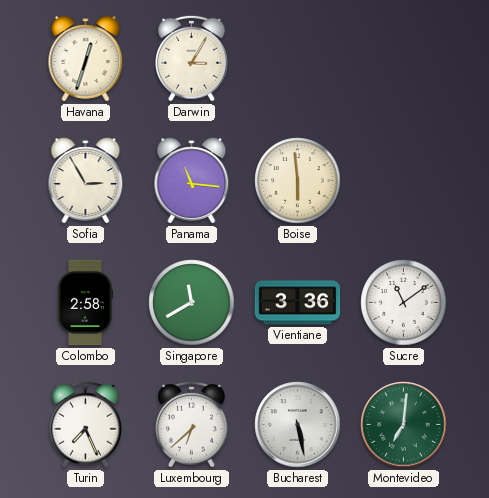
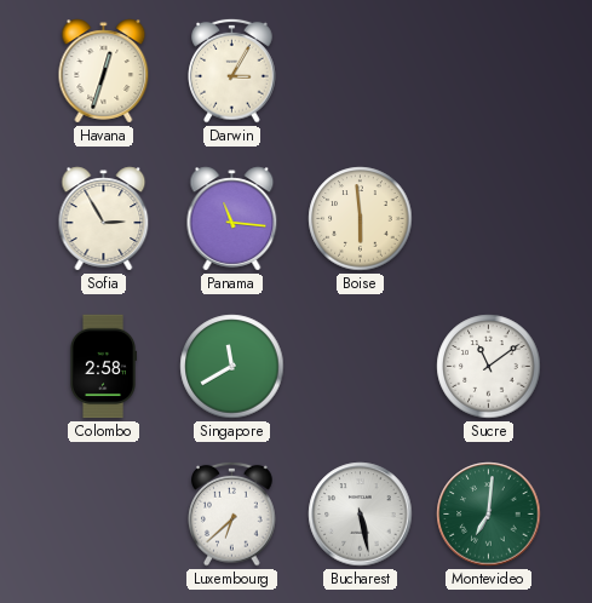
Vientiane: 3:36 -> none (298, 303)
Turin: 7:26 -> none (86, 424)
